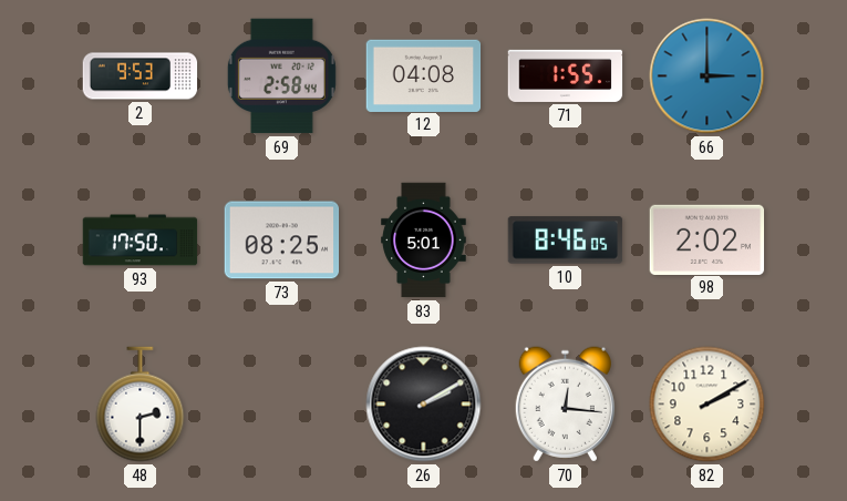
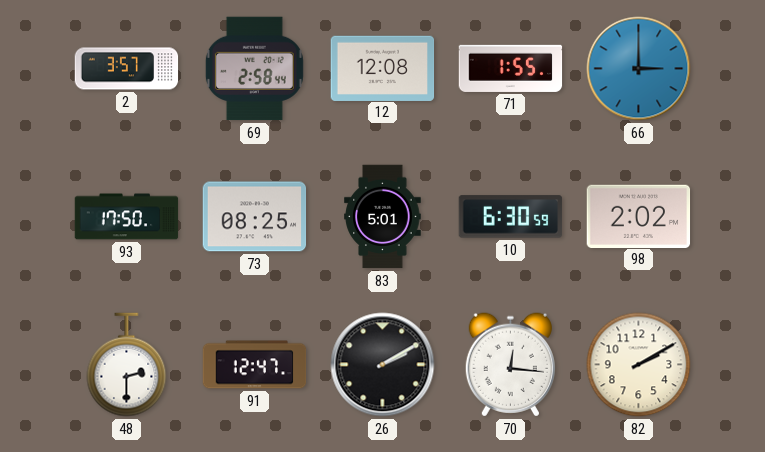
2: 9:53 -> 3:57 (127, 69)
12: 04:08 -> 12:08 (383, 68)
10: 8:46 -> 6:30 (511, 217)
91: none -> 12:47 (255, 365)
